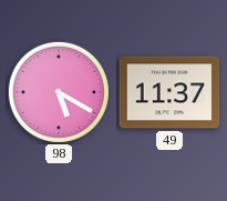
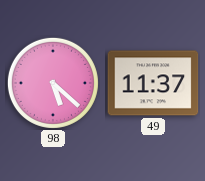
98: 5:20 -> 5:22 (53, 83)
